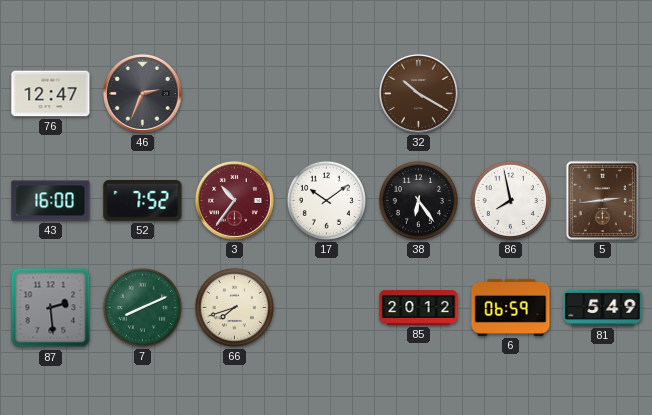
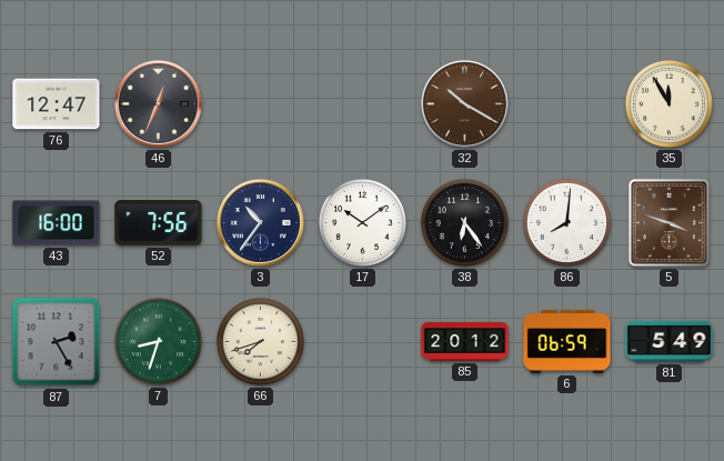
46: 2:34 -> 12:34 (158, 103)
35: none -> 11:55 (668, 103)
52: 7:52 -> 7:56 (159, 223)
3 dial: burgundy -> navy (260, 222)
86: 7:58 -> 8:01 (566, 222)
5: 2:44 -> 3:48 (668, 222)
87: 2:29 -> 2:25 (57, 342)
7: 8:11 -> 8:33 (158, 341)
